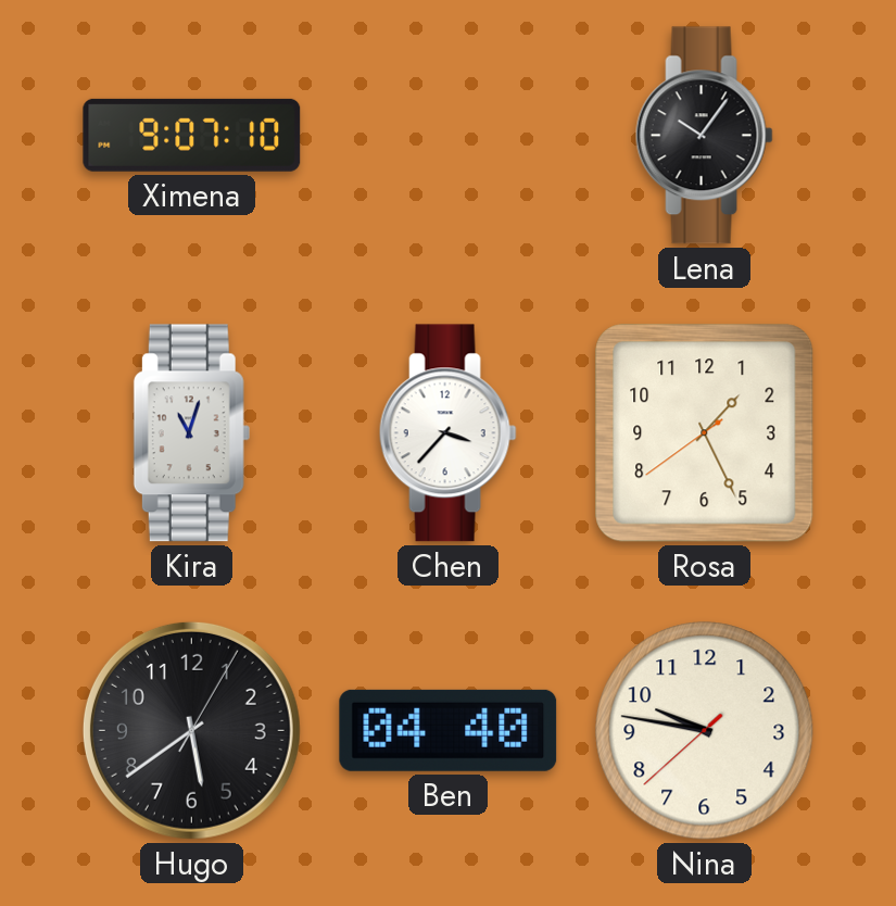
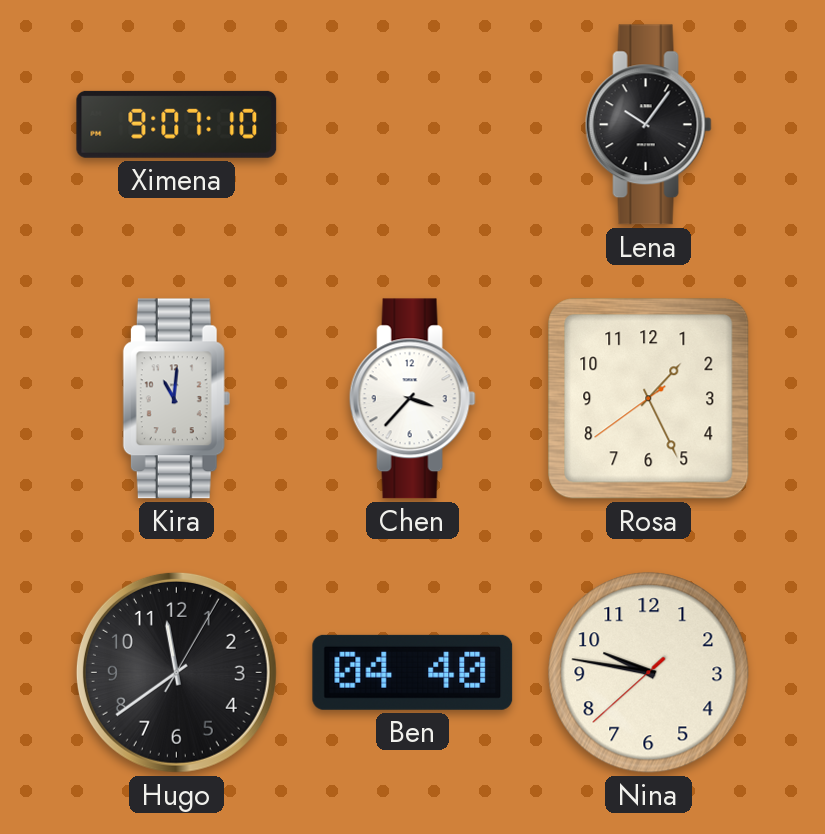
Kira: 11:03 -> 11:01 (176, 399)
Hugo: 5:39 -> 11:39 (176, 672)
